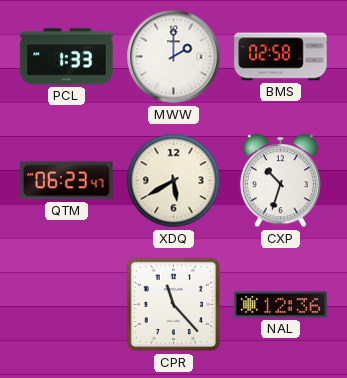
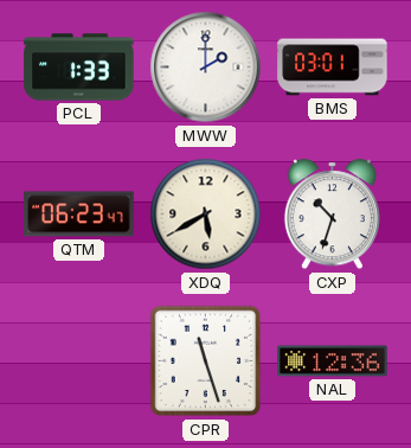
BMS: 02:58 -> 03:01 (333, 68)
CPR: 11:23 -> 11:27 (206, 361)
